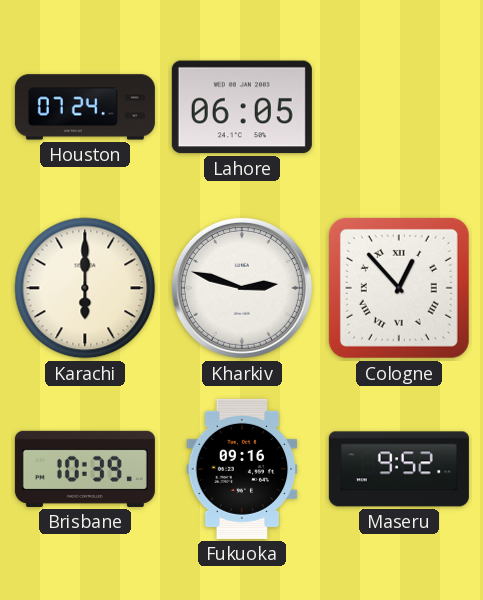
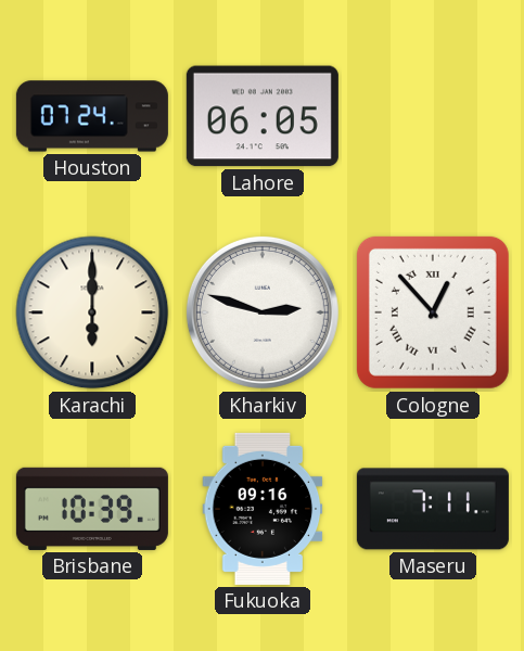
Maseru: 9:52 -> 7:11 (433, 509)
